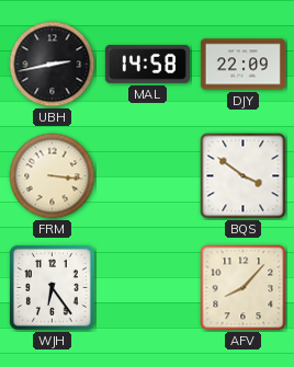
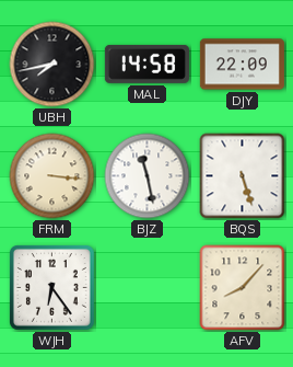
UBH: 2:43 -> 7:43 (52, 65)
BJZ: none -> 11:28 (148, 176)
BQS: 3:51 -> 5:27 (243, 176)
